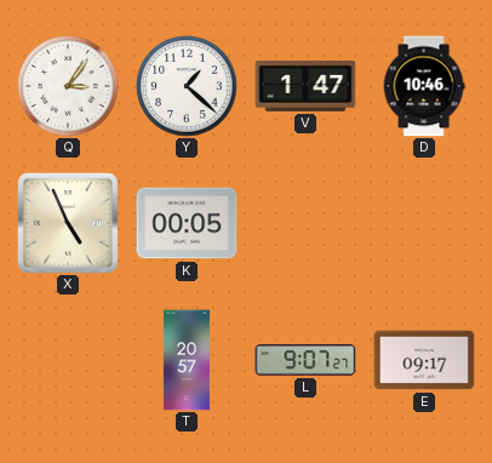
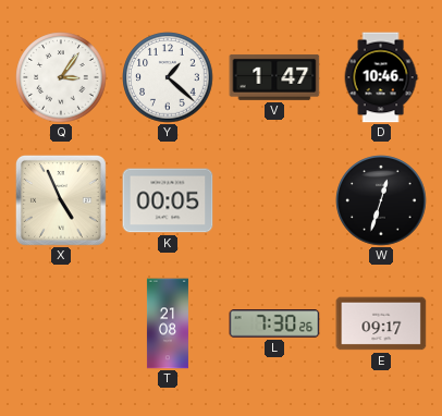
W: none -> 12:33 (381, 200)
T: 20:57 -> 21:08 (168, 323)
L: 9:07 -> 7:30 (274, 323)
